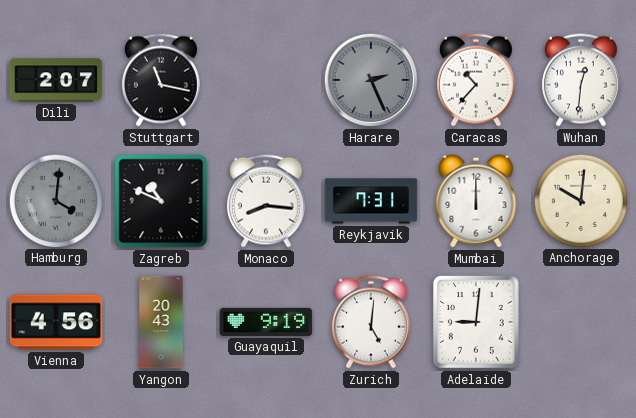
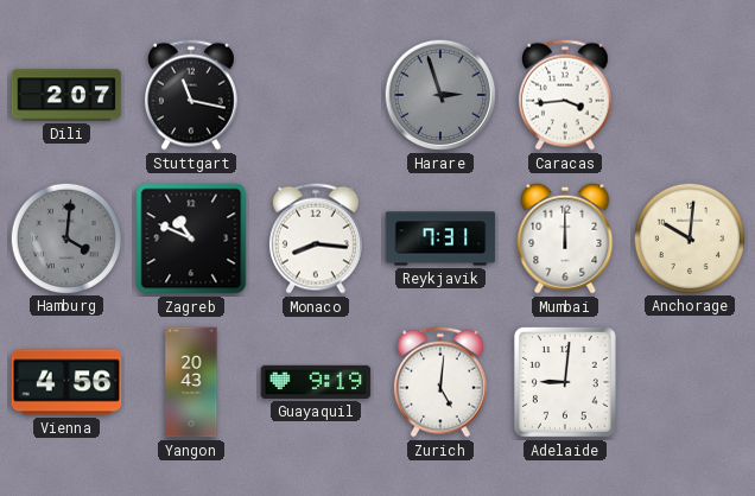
Harare: 2:26 -> 2:57 (440, 95)
Caracas: 10:37 -> 3:44 (565, 95)
Wuhan: 12:31 -> none (581, 80)
